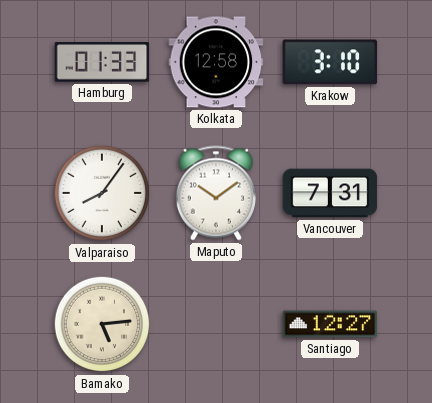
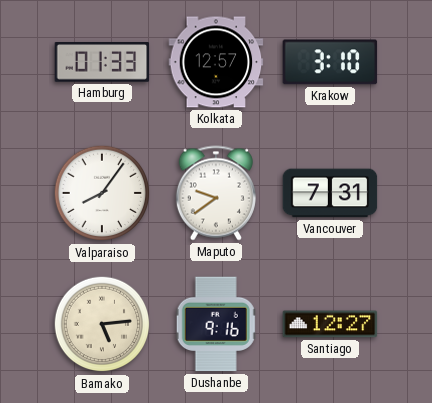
Kolkata: 12:58 -> 12:57 (216, 62)
Maputo: 10:09 -> 9:39 (216, 193)
Dushanbe: none -> 9:16 (216, 324)
